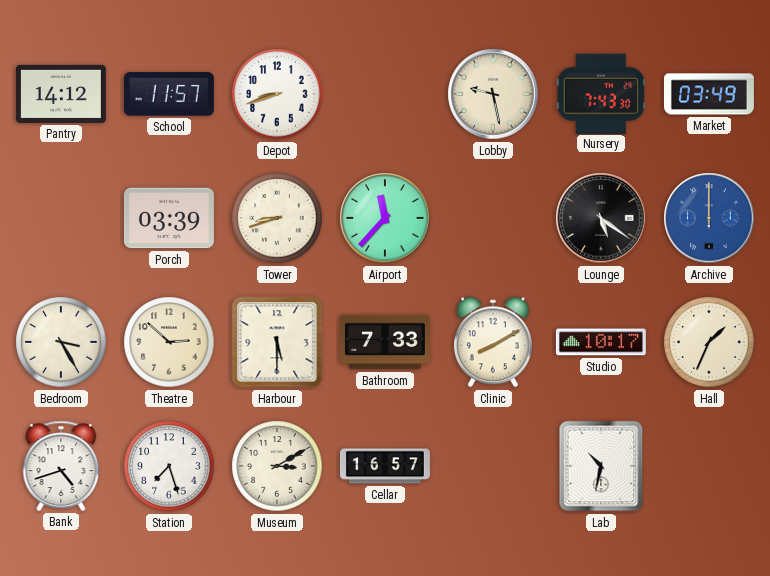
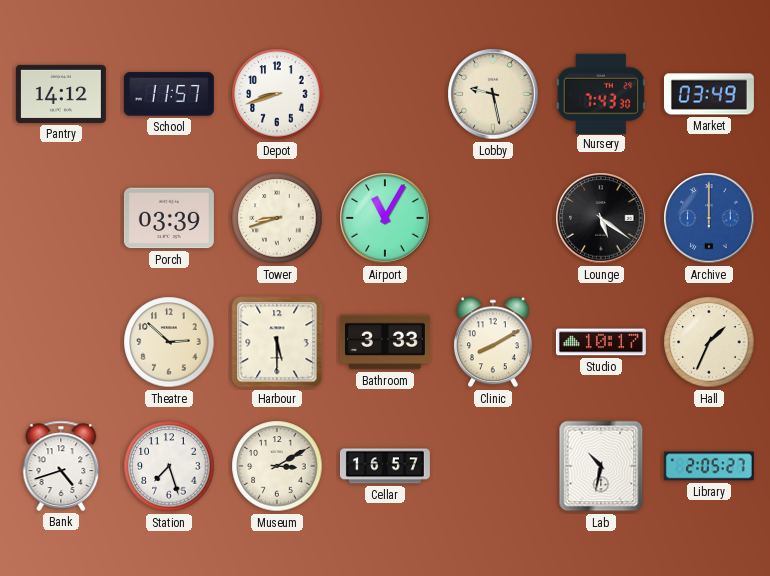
Airport: 11:37 -> 11:05 (385, 218)
Bedroom: 3:25 -> none (61, 342)
Bathroom: 7:33 -> 3:33 (385, 342)
Library: none -> 2:05 (709, 466)
